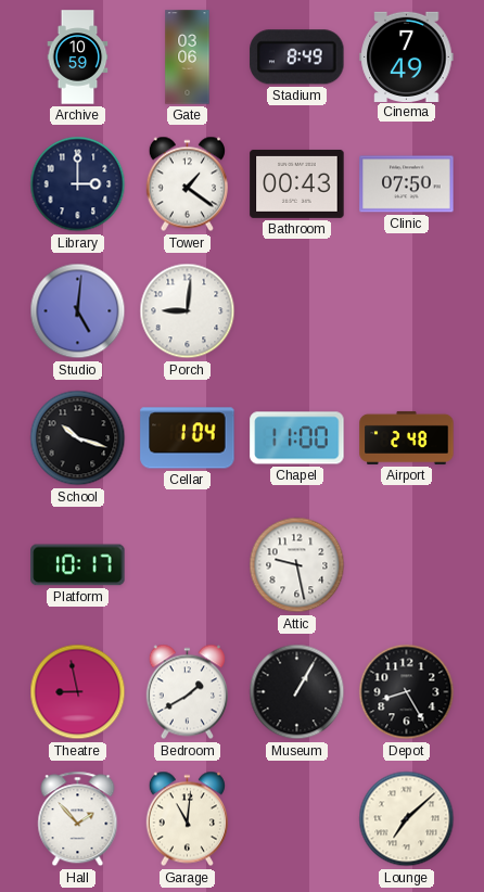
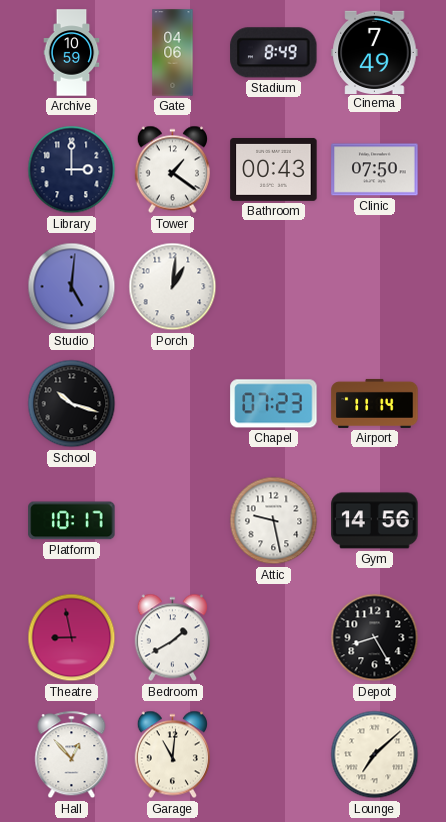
Gate: 03:06 -> 04:06 (173, 53)
Porch: 9:01 -> 1:01 (173, 287)
Cellar: 1:04 -> none (188, 438)
Chapel: 11:00 -> 07:23 (274, 404)
Airport: 2:48 -> 11:14 (375, 403)
Gym: none -> 14:56 (375, 521)
Museum: 1:05 -> none (297, 692)
Hall: 1:53 -> 12:53 (72, 755)
